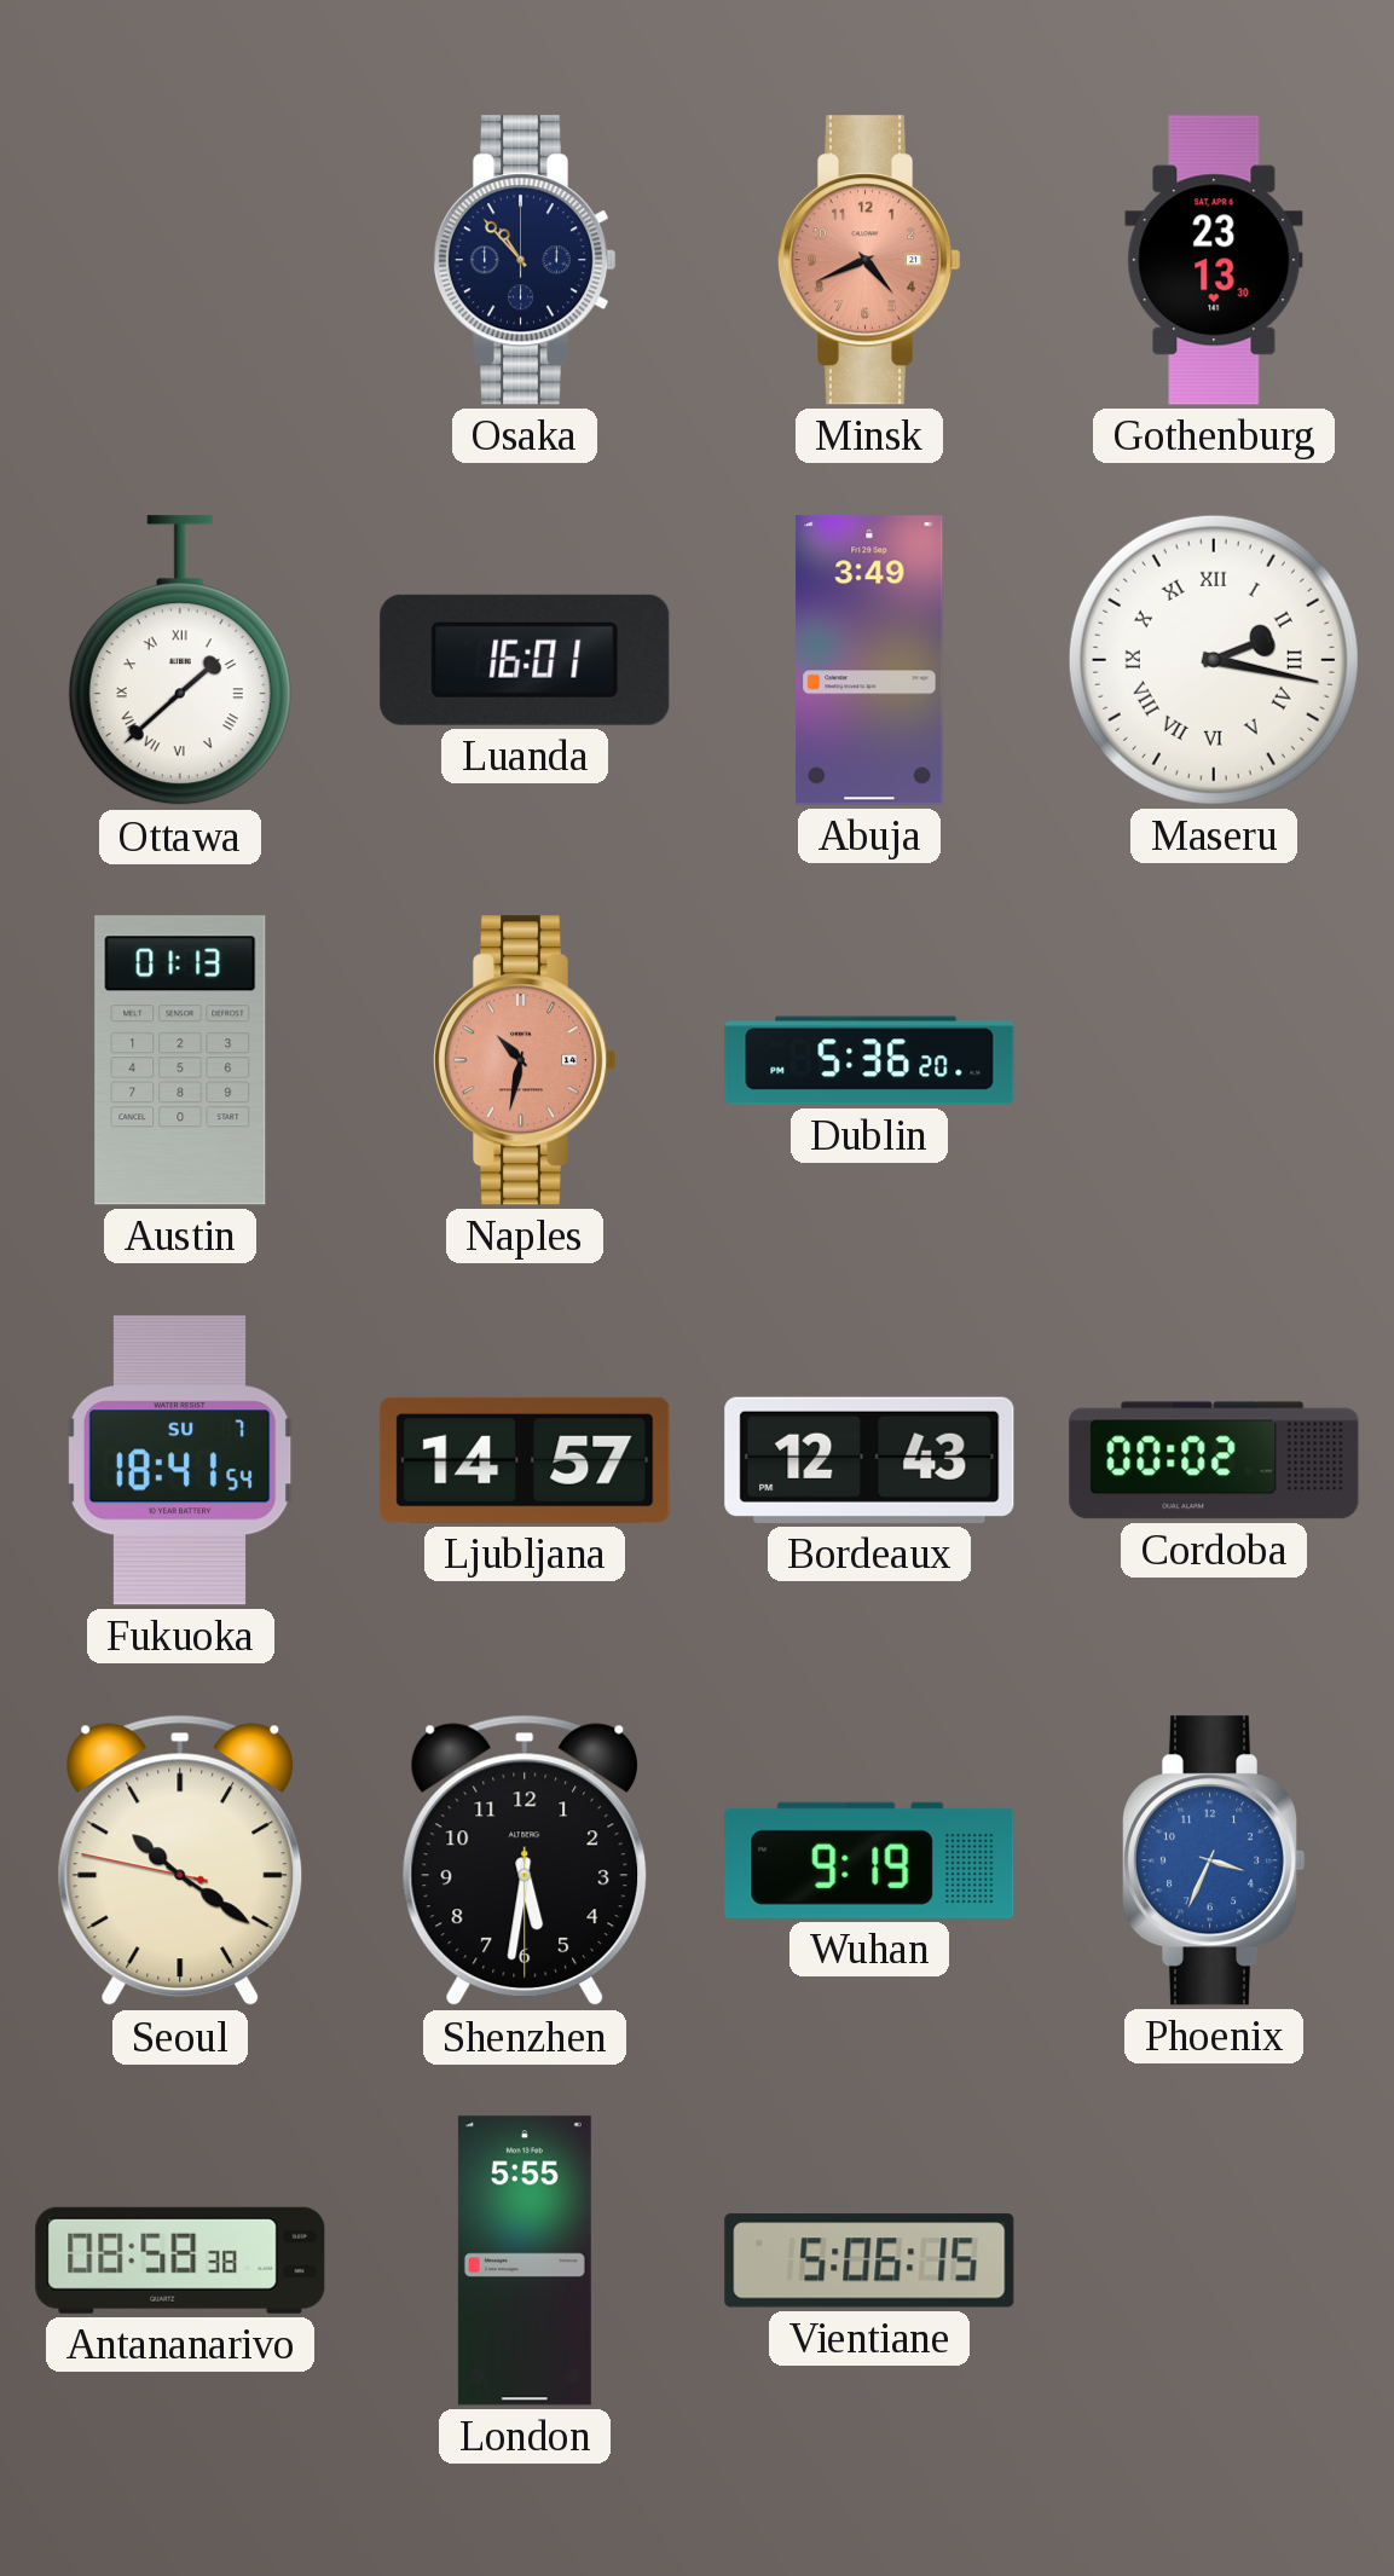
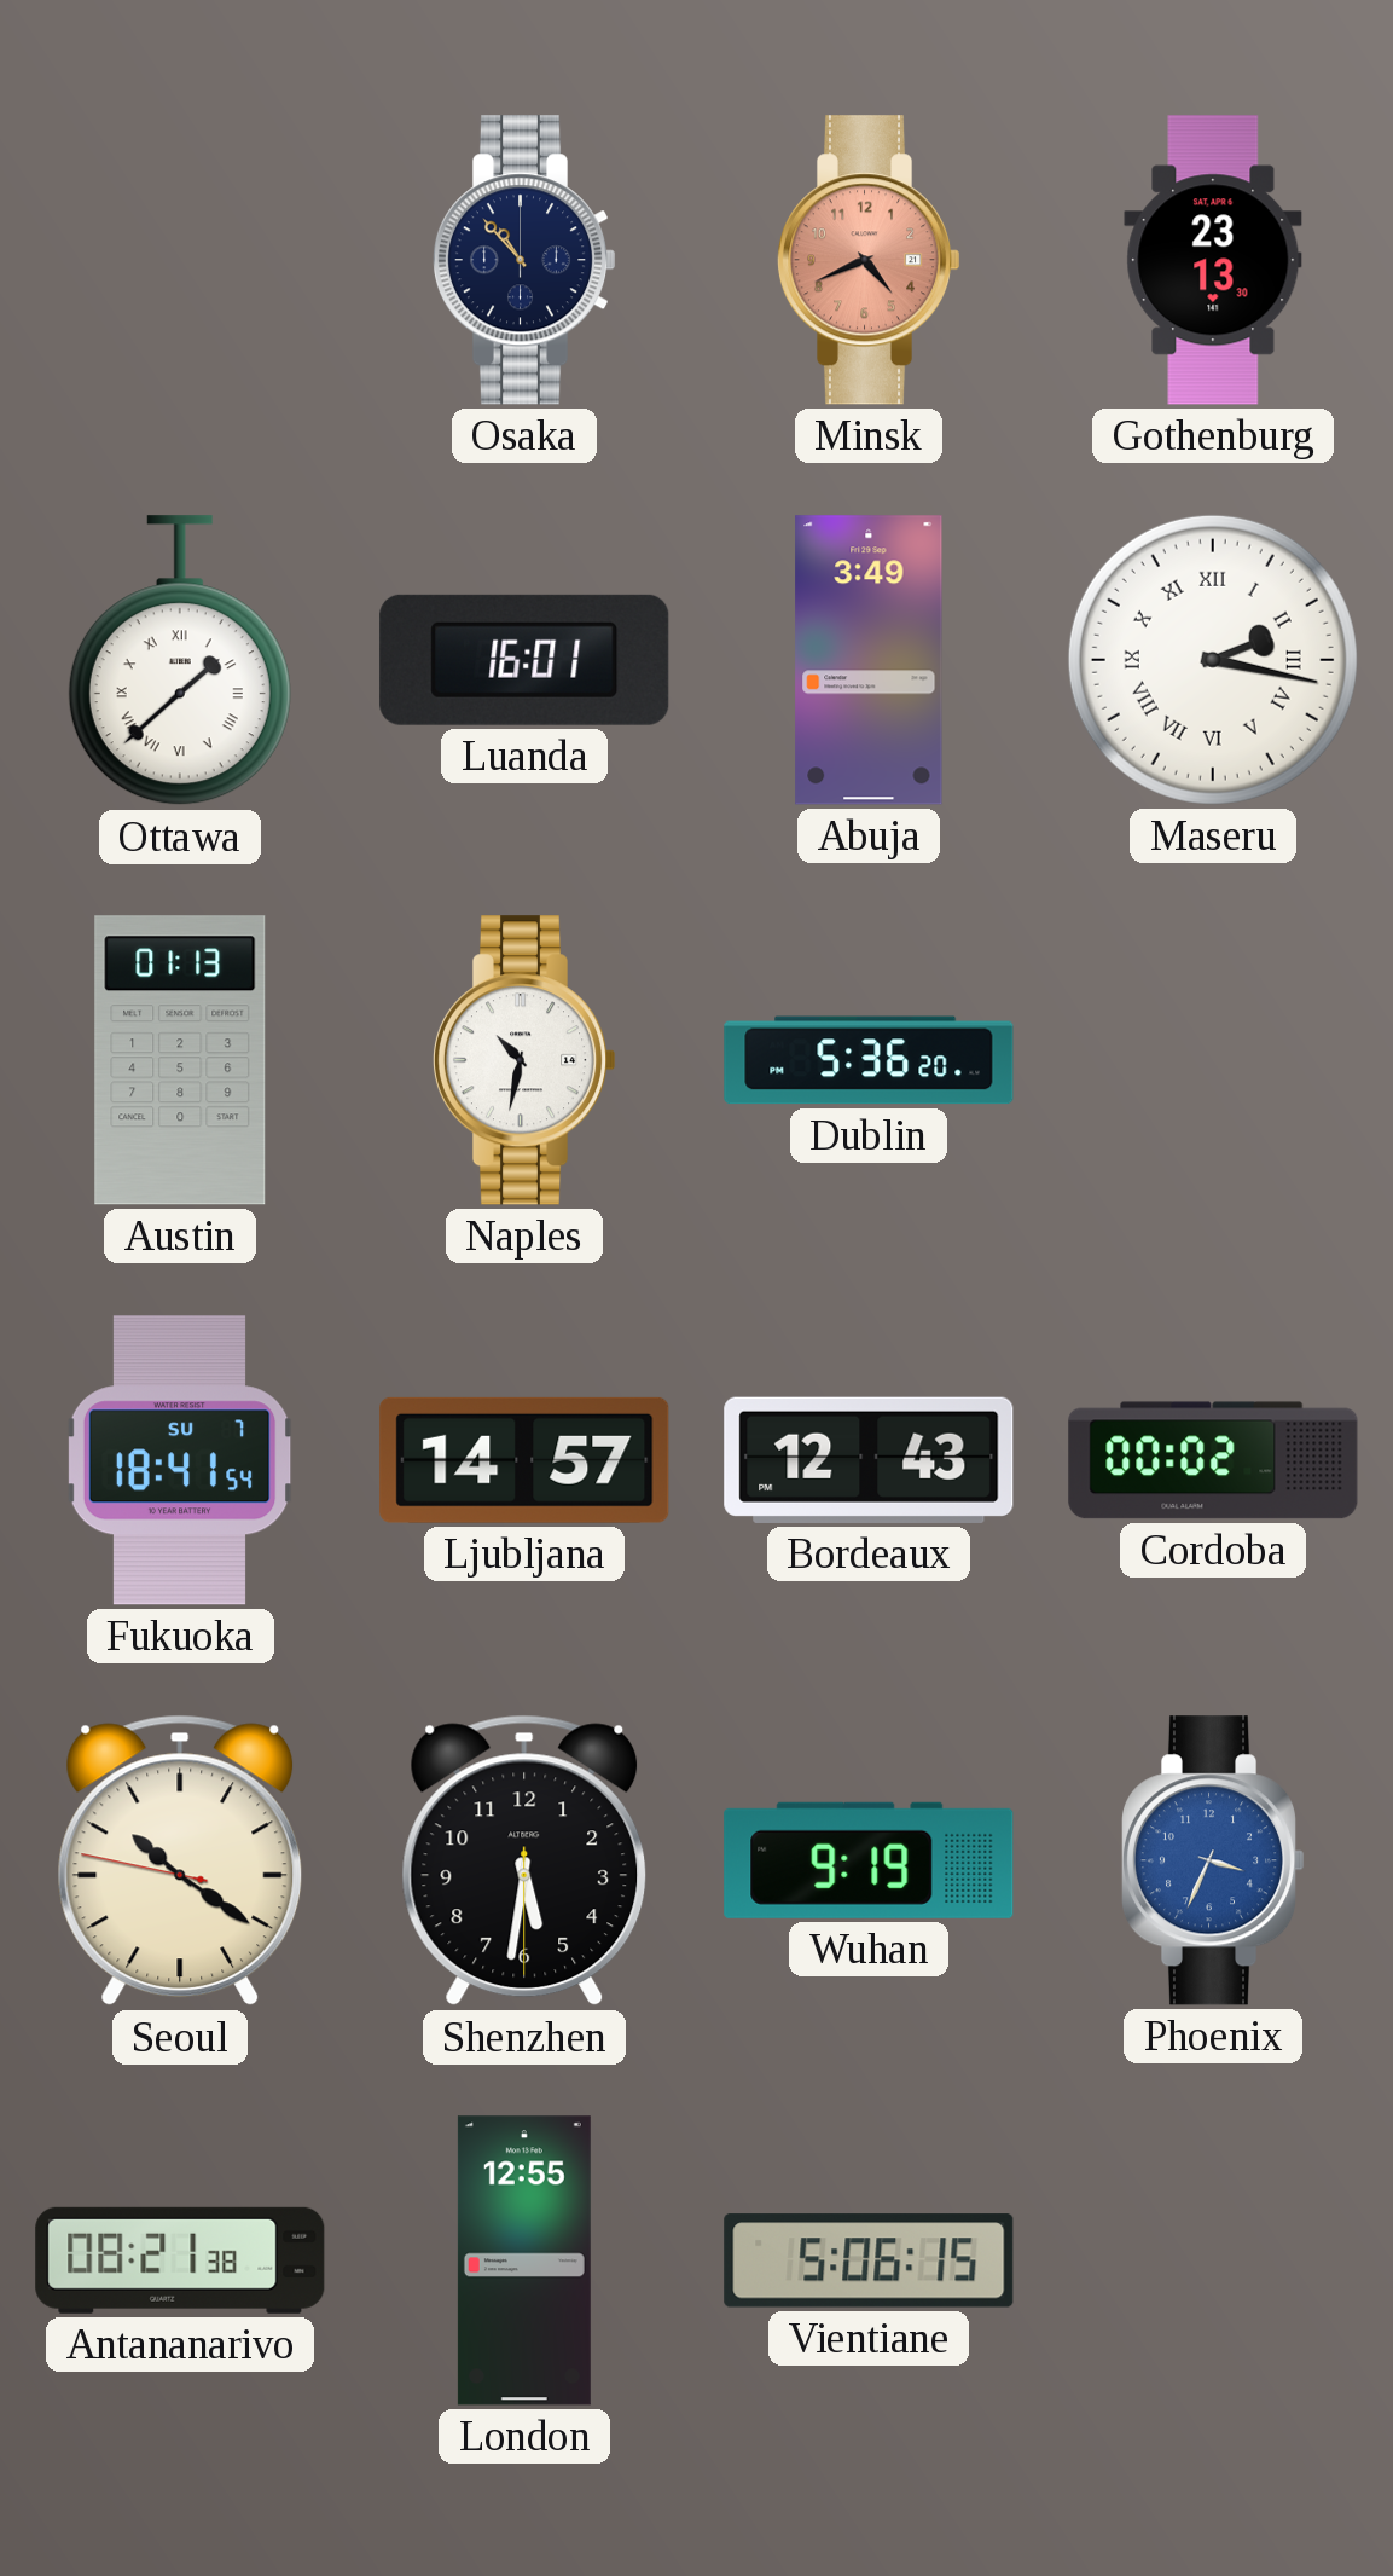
Naples dial: salmon -> white (524, 1060)
Antananarivo: 08:58 -> 08:21 (180, 2260)
London: 5:55 -> 12:55 (524, 2260)
